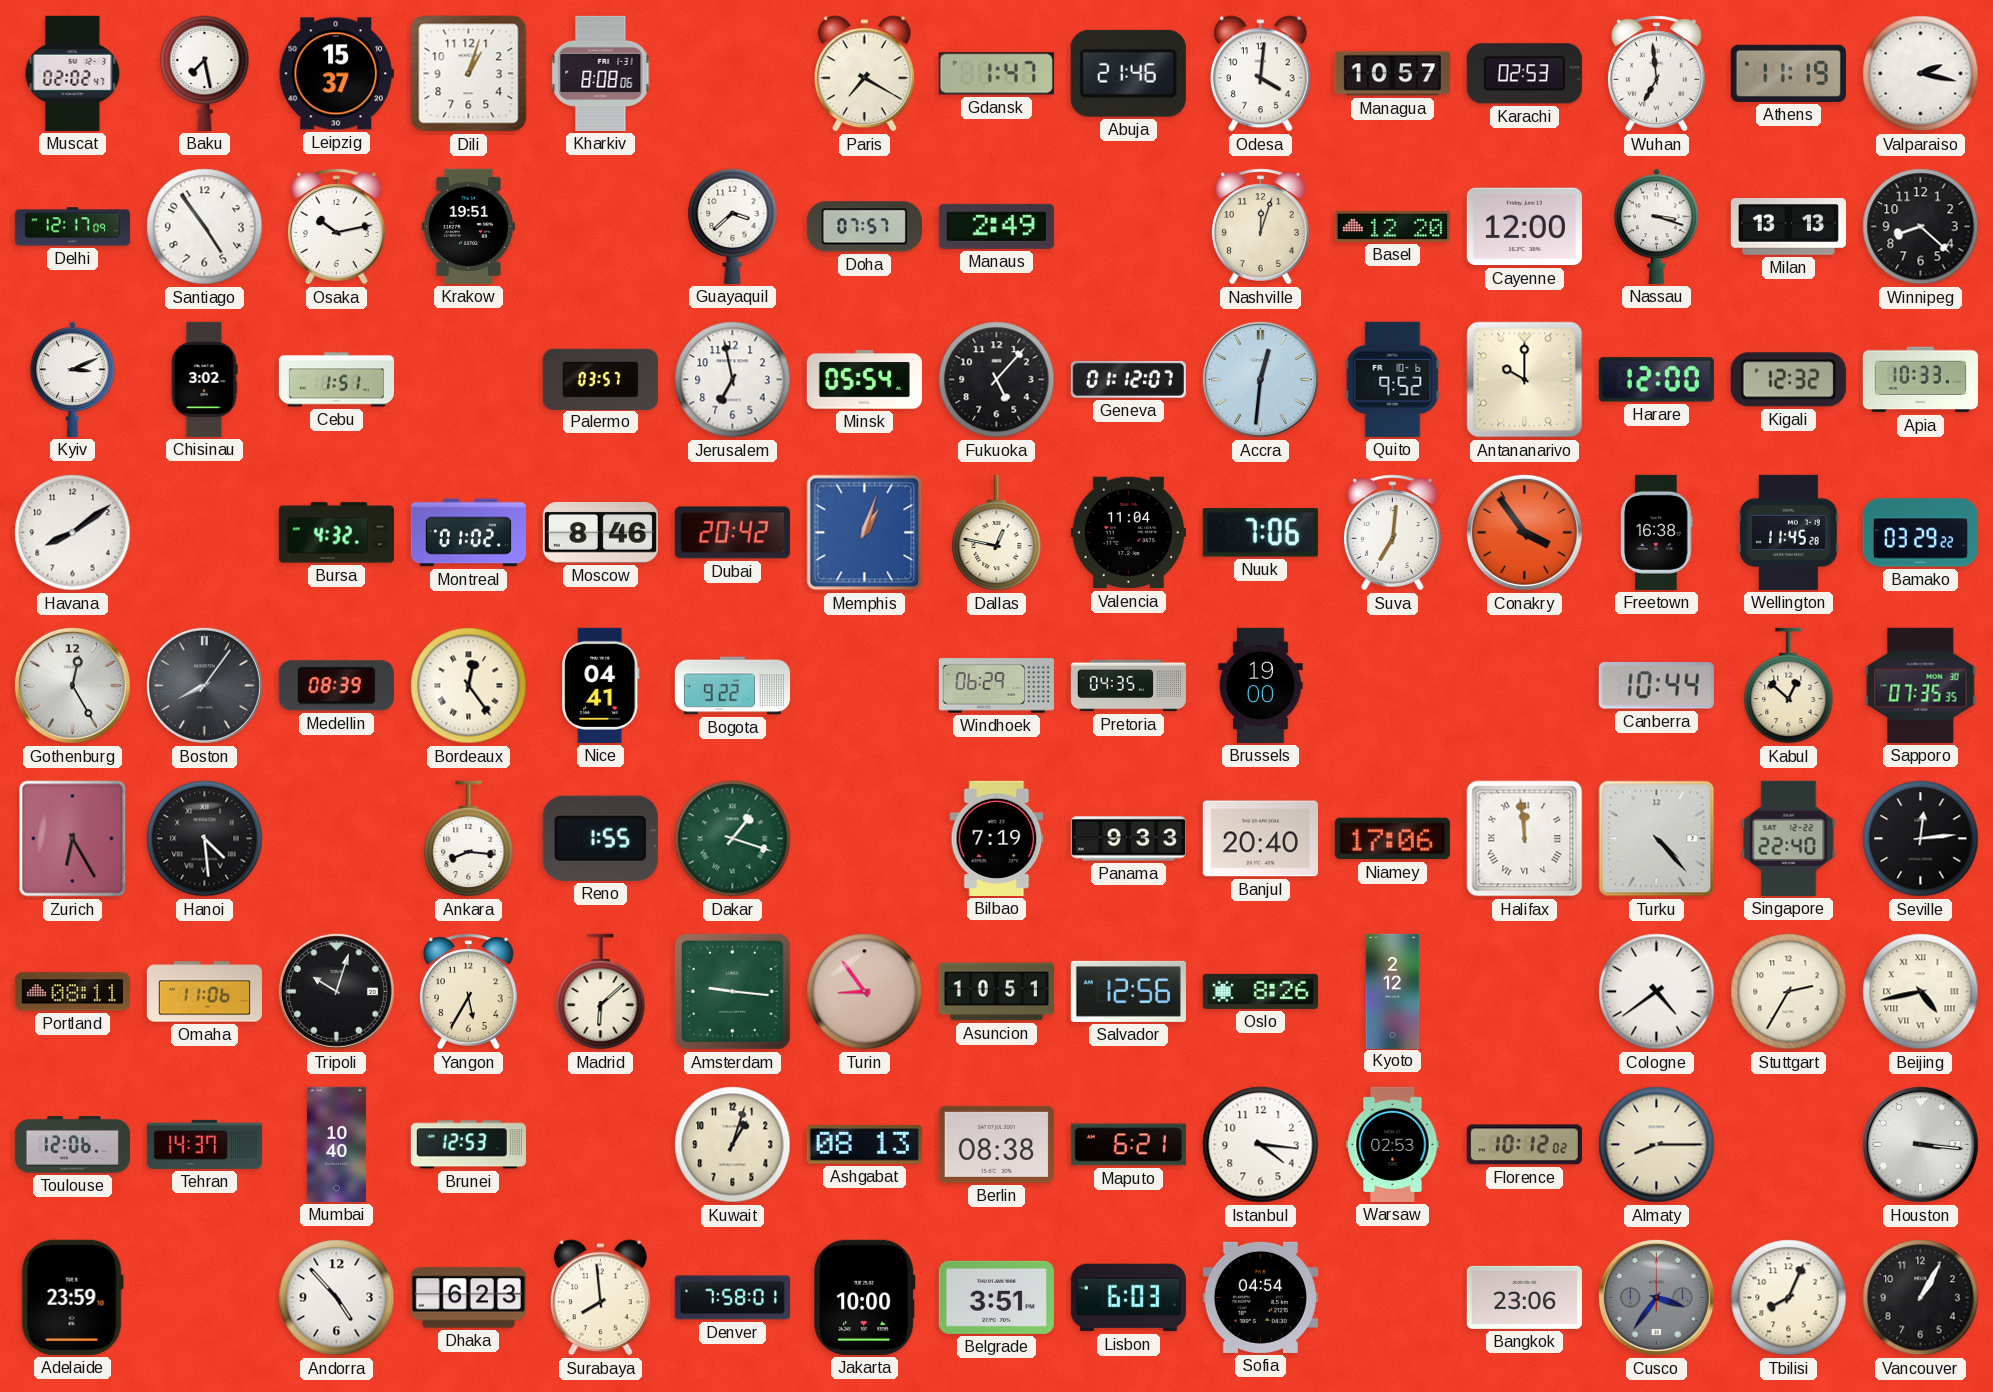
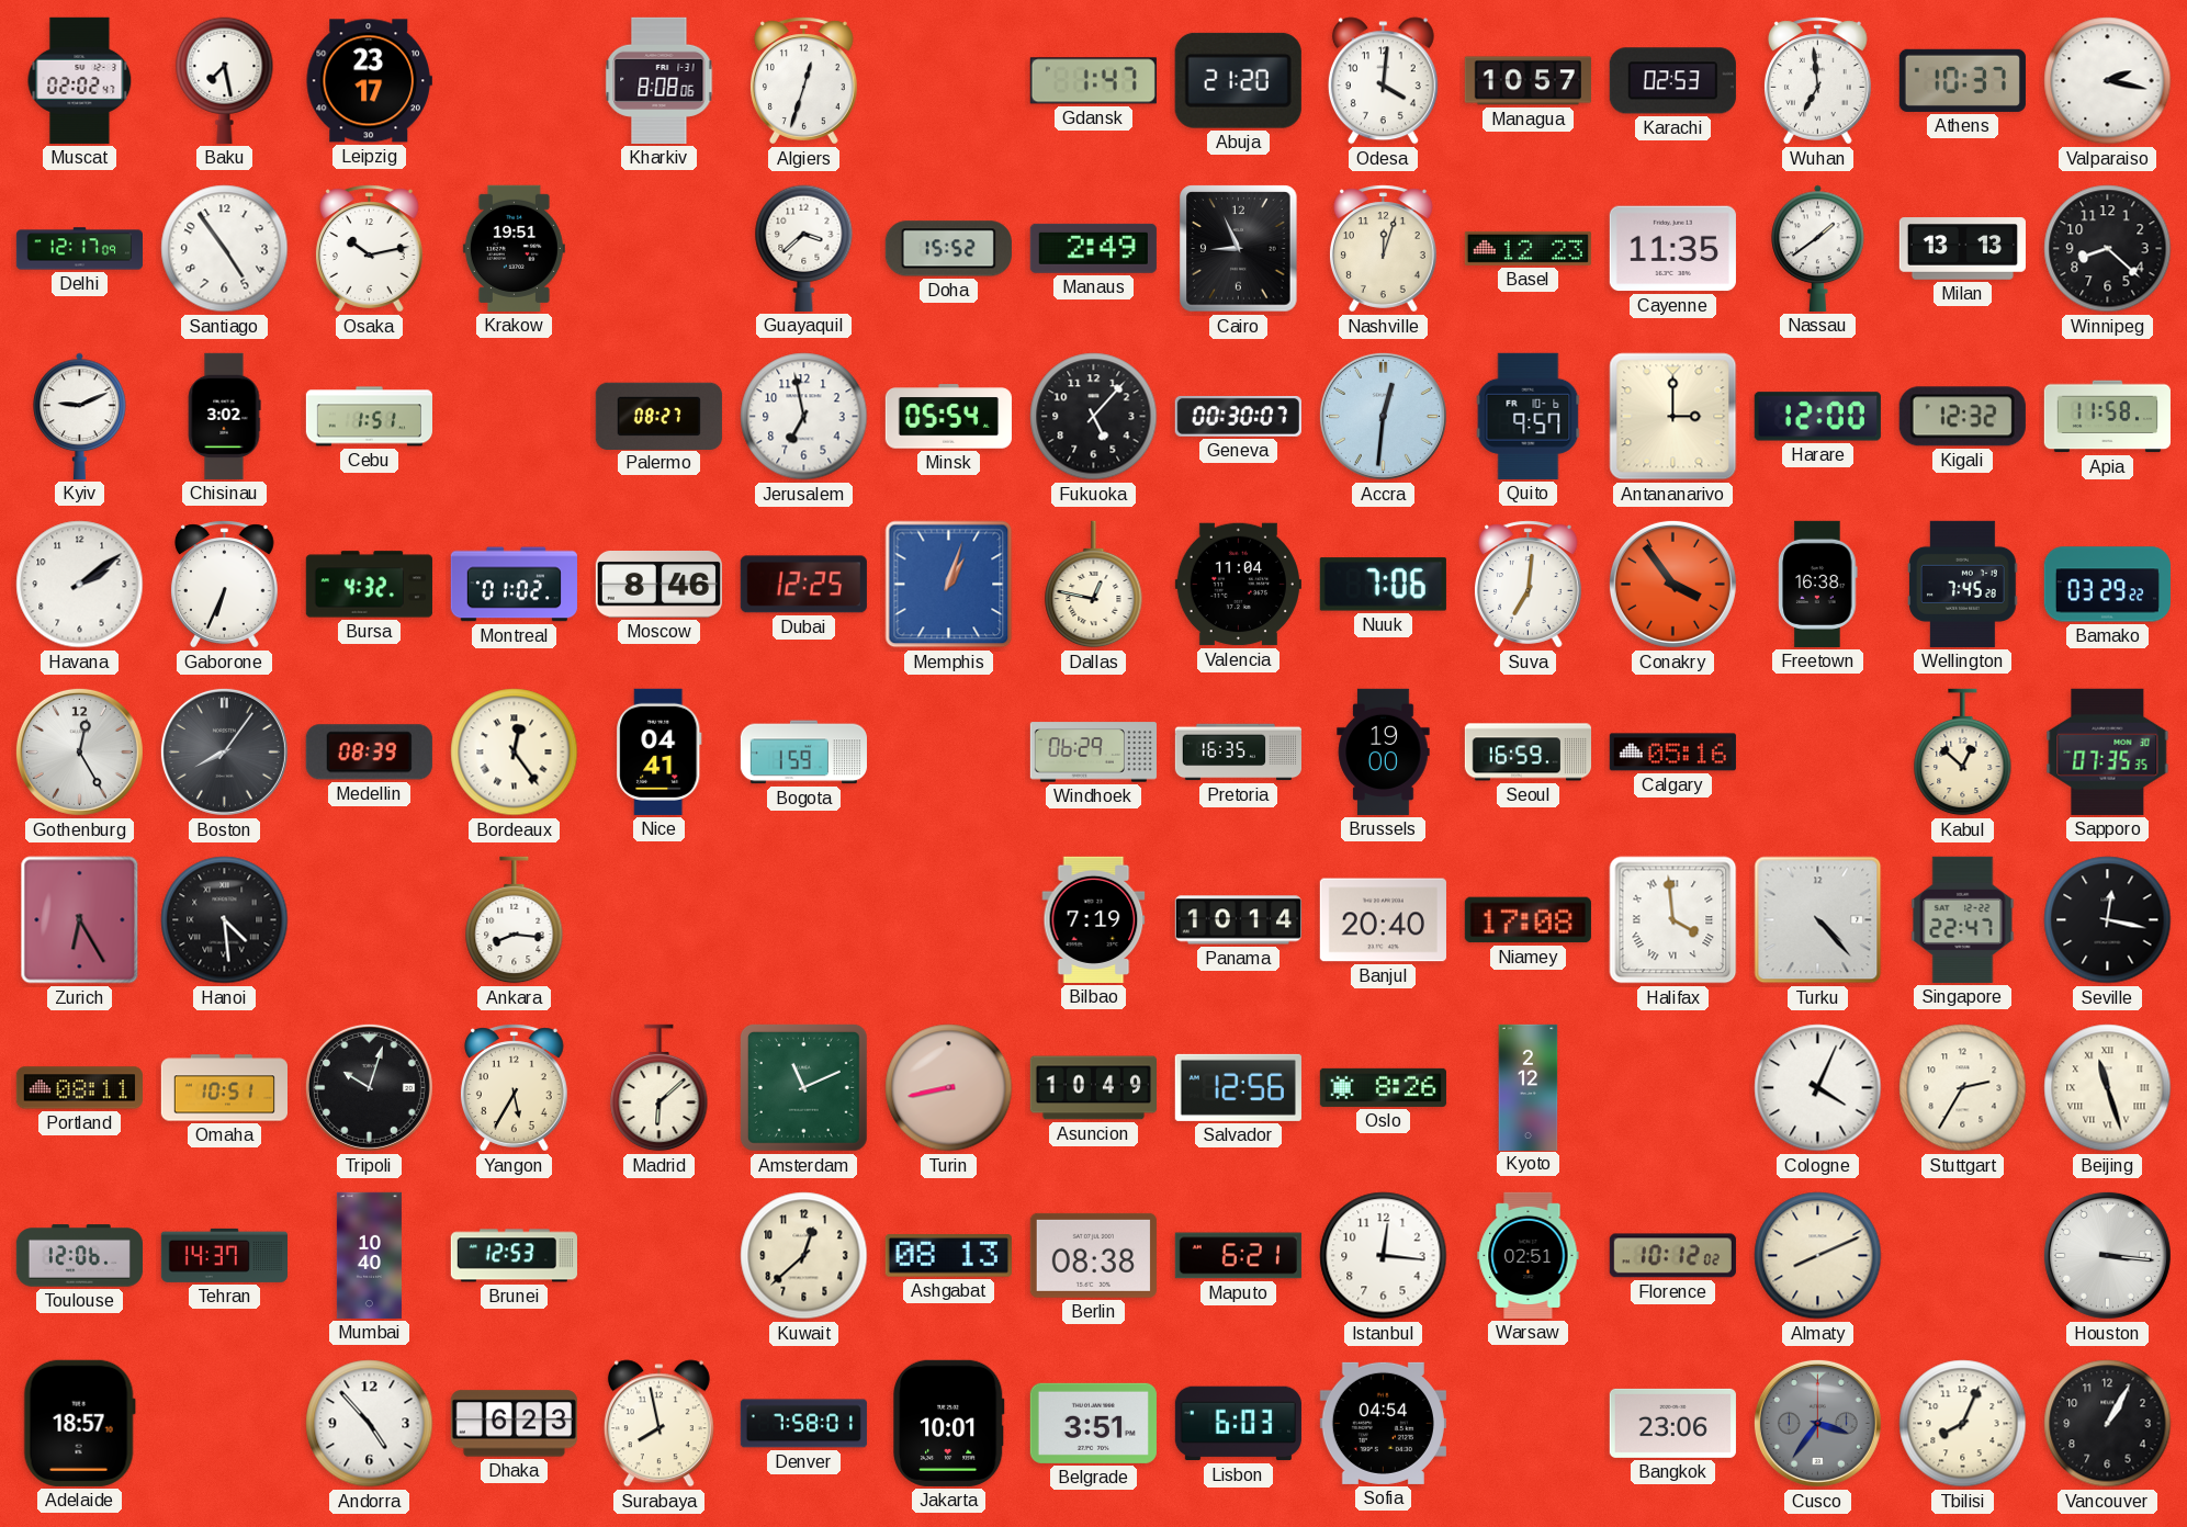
Leipzig: 15:37 -> 23:17 (369, 81)
Dili: 1:03 -> none (469, 74)
Algiers: none -> 12:33 (803, 81)
Paris: 7:20 -> none (864, 74)
Abuja: 21:46 -> 21:20 (1238, 80)
Athens: 11:19 -> 10:37 (1962, 80)
Doha: 07:57 -> 15:52 (948, 249)
Cairo: none -> 8:56 (1239, 249)
Basel: 12:20 -> 12:23 (1527, 248)
Cayenne: 12:00 -> 11:35 (1672, 249)
Nassau: 3:18 -> 1:39 (1818, 248)
Kyiv: 3:11 -> 9:11 (80, 416)
Palermo: 03:57 -> 08:27 (658, 416)
Geneva: 01:12 -> 00:30 (1238, 416)
Quito: 9:52 -> 9:57 (1529, 416)
Antananarivo: 10:00 -> 3:00 (1673, 417)
Apia: 10:33 -> 11:58 (2107, 417)
Havana: 8:09 -> 2:09 (80, 585)
Gaborone: none -> 6:34 (224, 585)
Dubai: 20:42 -> 12:25 (803, 585)
Wellington: 11:45 -> 7:45 (1963, 584)
Bogota: 9:22 -> 1:59 (803, 753)
Pretoria: 04:35 -> 16:35 (1238, 753)
Seoul: none -> 16:59 (1527, 753)
Calgary: none -> 05:16 (1672, 753)
Canberra: 10:44 -> none (1656, 686)
Reno: 1:55 -> none (600, 838)
Dakar: 1:18 -> none (733, 839)
Panama: 9:33 -> 10:14 (1238, 920)
Niamey: 17:06 -> 17:08 (1527, 920)
Halifax: 11:59 -> 3:59 (1673, 920)
Singapore: 22:40 -> 22:47 (1963, 919)
Seville: 12:14 -> 12:17 (2108, 920)
Omaha: 11:06 -> 10:51 (224, 1088)
Amsterdam: 9:16 -> 11:11 (803, 1087)
Turin: 8:54 -> 8:43 (949, 1088)
Asuncion: 10:51 -> 10:49 (1093, 1088)
Cologne: 4:39 -> 4:04 (1818, 1088)
Beijing: 4:43 -> 11:27 (2108, 1088)
Kuwait: 1:03 -> 12:38 (804, 1256)
Istanbul: 4:16 -> 12:16 (1384, 1256)
Warsaw: 02:53 -> 02:51 (1529, 1255)
Almaty: 8:15 -> 8:11 (1818, 1256)
Adelaide: 23:59 -> 18:57 (79, 1423)
Surabaya: 7:59 -> 7:58 (658, 1424)
Jakarta: 10:00 -> 10:01 (949, 1423)
